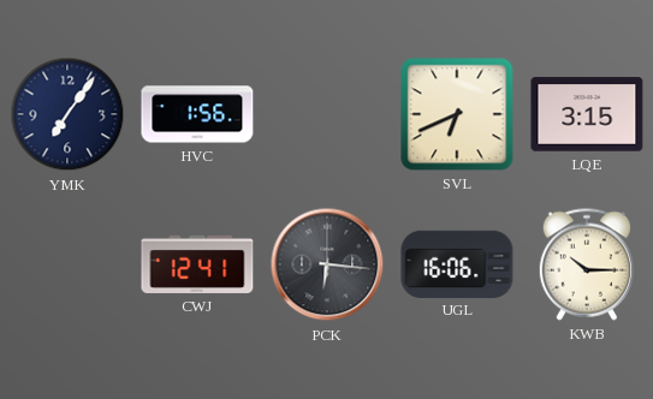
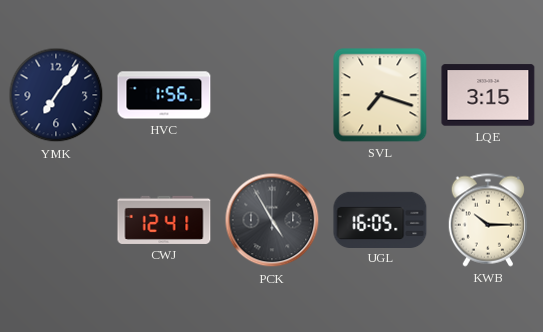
SVL: 6:41 -> 7:18 (380, 95)
PCK: 6:16 -> 4:55 (272, 220)
UGL: 16:06 -> 16:05 (380, 219)
